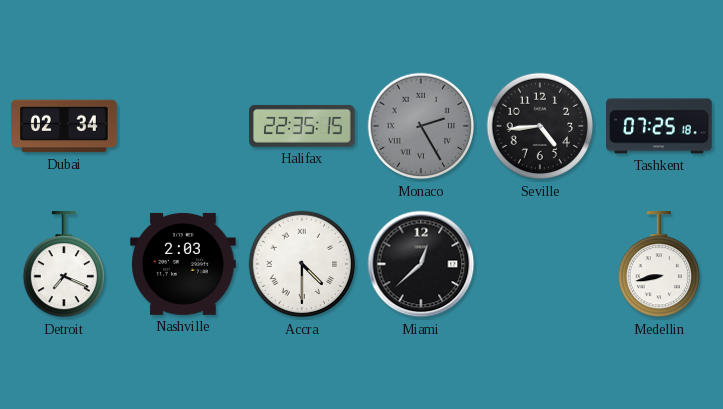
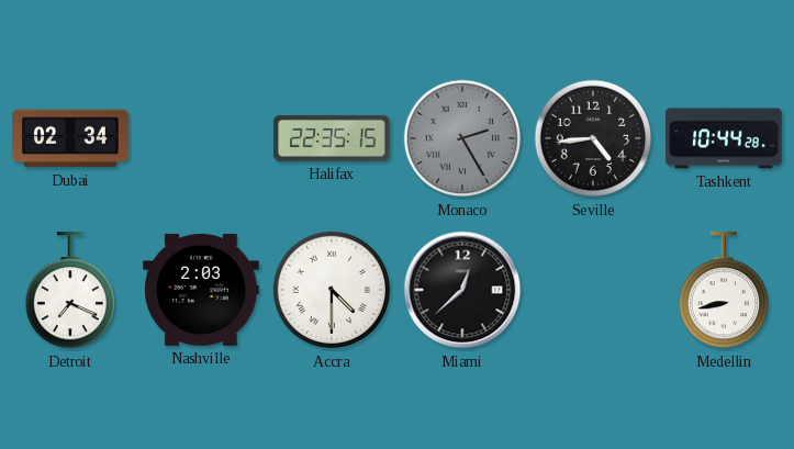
Tashkent: 07:25 -> 10:44 (724, 138)
